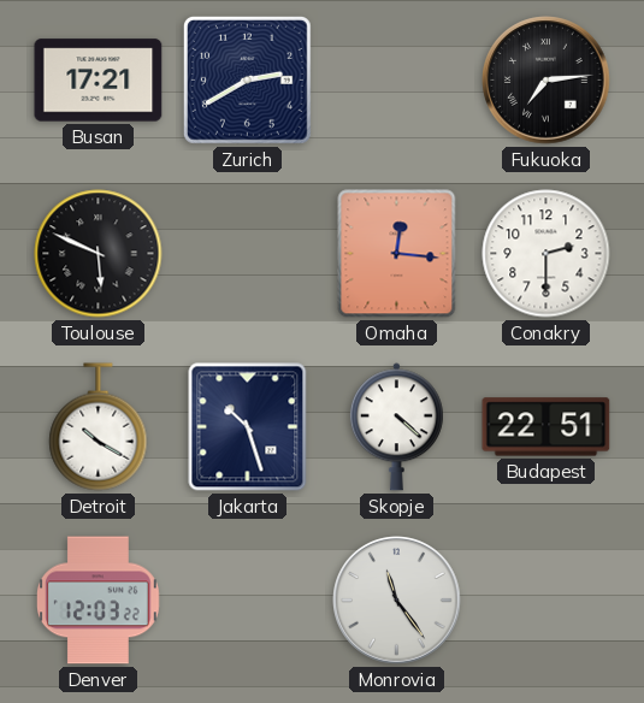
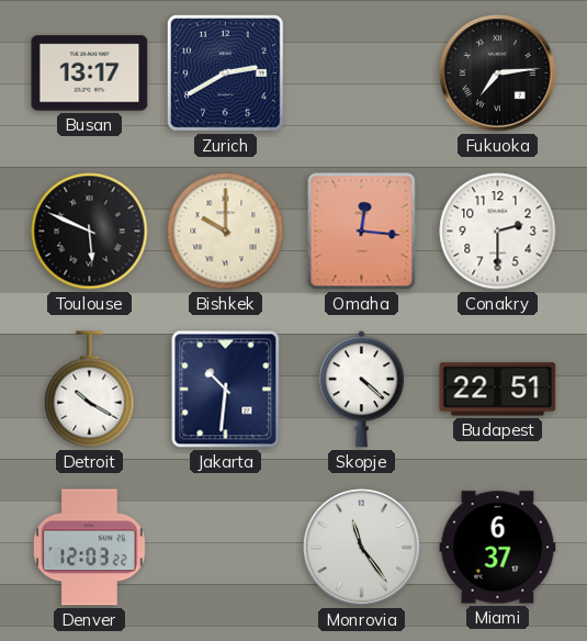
Busan: 17:21 -> 13:17 (90, 74)
Bishkek: none -> 10:00 (226, 232)
Jakarta: 10:27 -> 10:31 (226, 390)
Miami: none -> 6:37 (498, 548)
